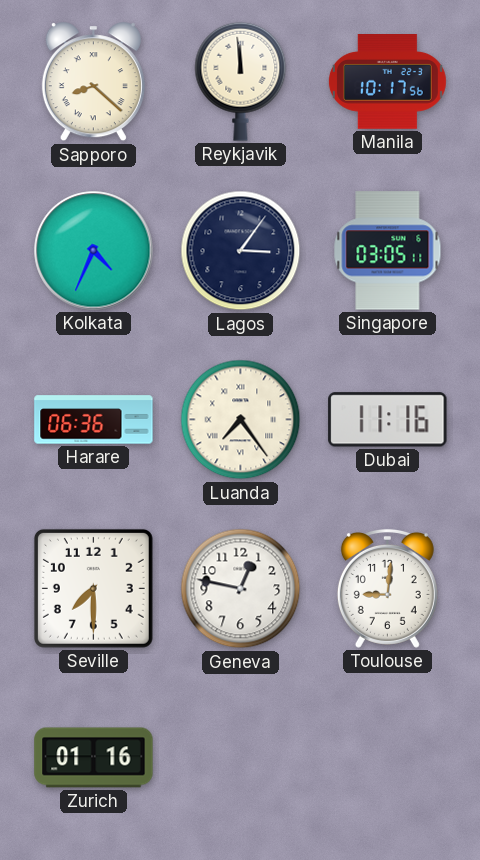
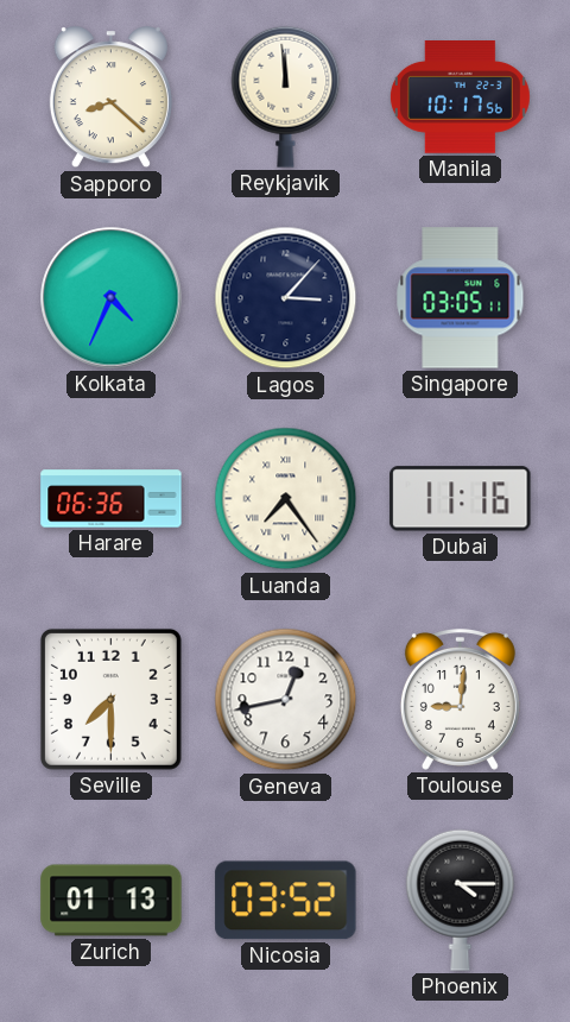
Lagos: 3:06 -> 3:07 (286, 298)
Geneva: 12:47 -> 12:43 (286, 700)
Zurich: 01:16 -> 01:13 (112, 901)
Nicosia: none -> 03:52 (286, 901)
Phoenix: none -> 4:15 (461, 900)
